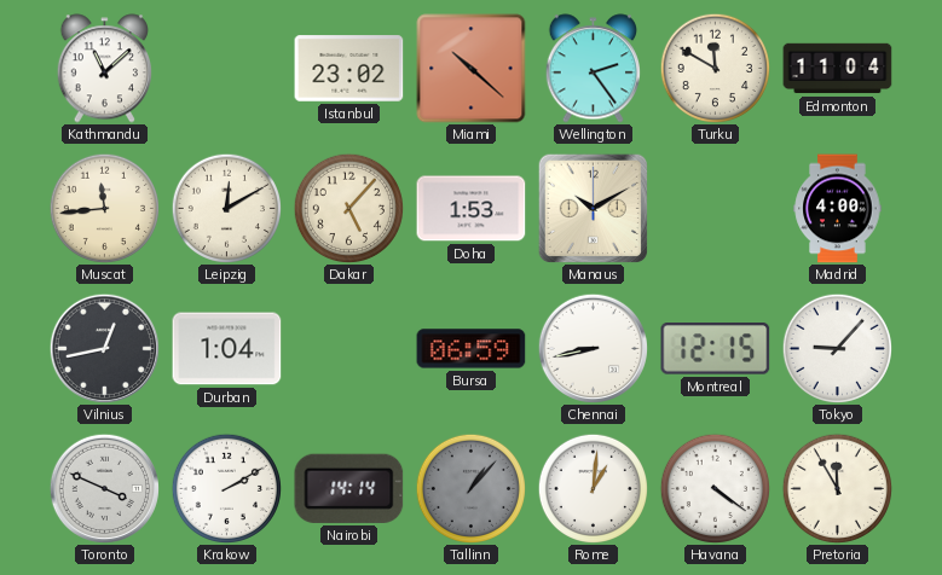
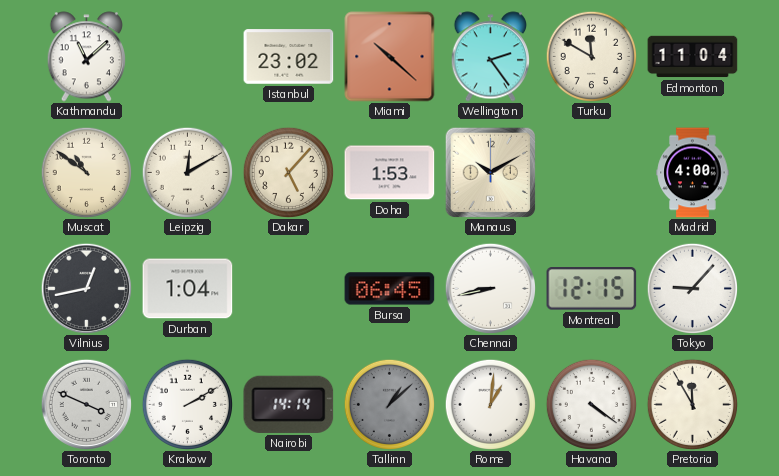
Muscat: 11:44 -> 10:51 (86, 172)
Bursa: 06:59 -> 06:45 (390, 289)
Tallinn: 1:07 -> 1:08 (389, 404)
